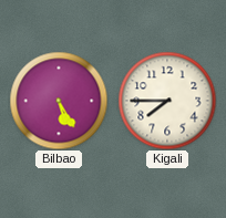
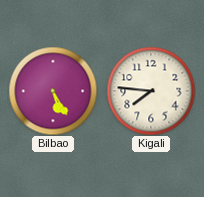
Kigali: 7:45 -> 7:46 (151, 91)
